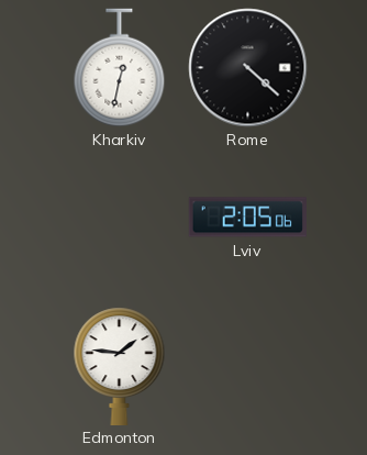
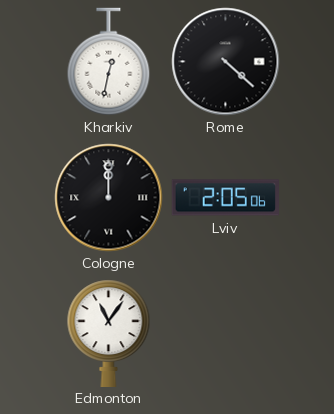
Cologne: none -> 12:00 (109, 198)
Edmonton: 1:46 -> 11:06 (109, 333)
